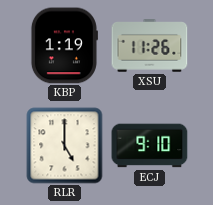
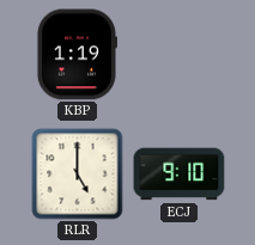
XSU: 11:26 -> none (150, 46)
